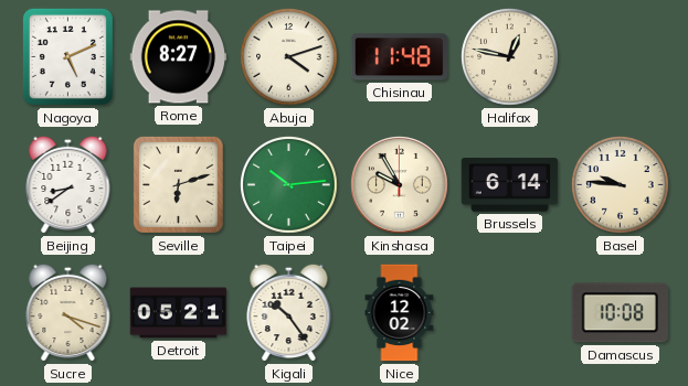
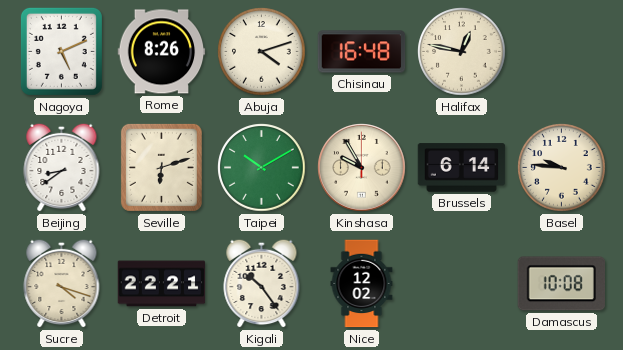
Rome: 8:27 -> 8:26 (162, 52)
Chisinau: 11:48 -> 16:48 (362, 52)
Taipei: 10:14 -> 10:10 (262, 168)
Detroit: 05:21 -> 22:21 (162, 284)
